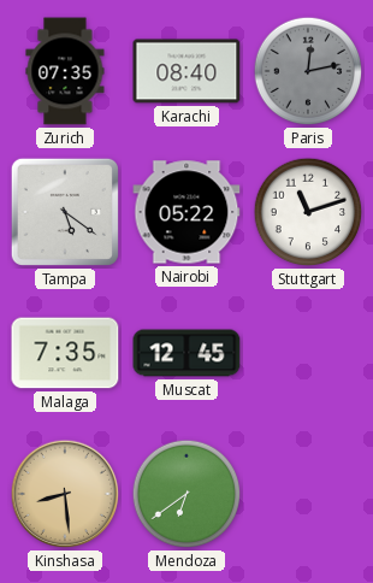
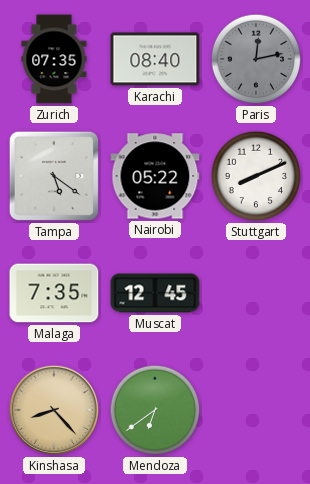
Stuttgart: 11:12 -> 8:11 (256, 176)
Kinshasa: 8:29 -> 8:23 (54, 410)
